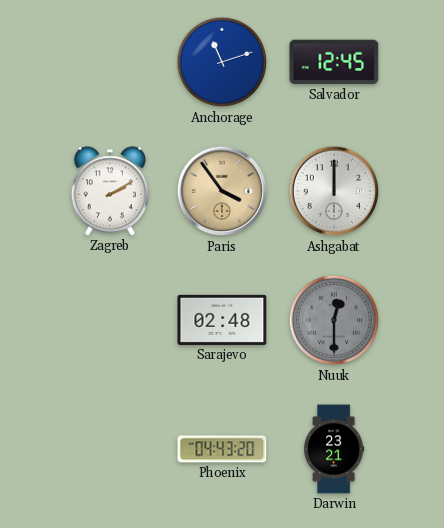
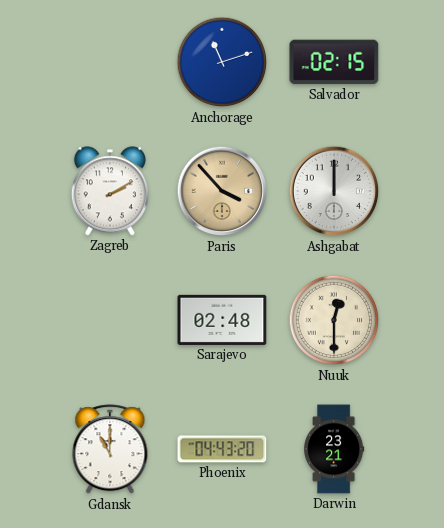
Salvador: 12:45 -> 02:15 (334, 62)
Paris: 3:54 -> 3:53 (222, 191)
Nuuk dial: grey -> cream (334, 320)
Gdansk: none -> 11:00 (110, 450)
